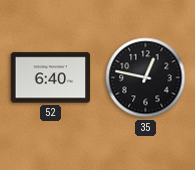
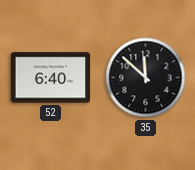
35: 12:47 -> 11:52 (146, 78)
